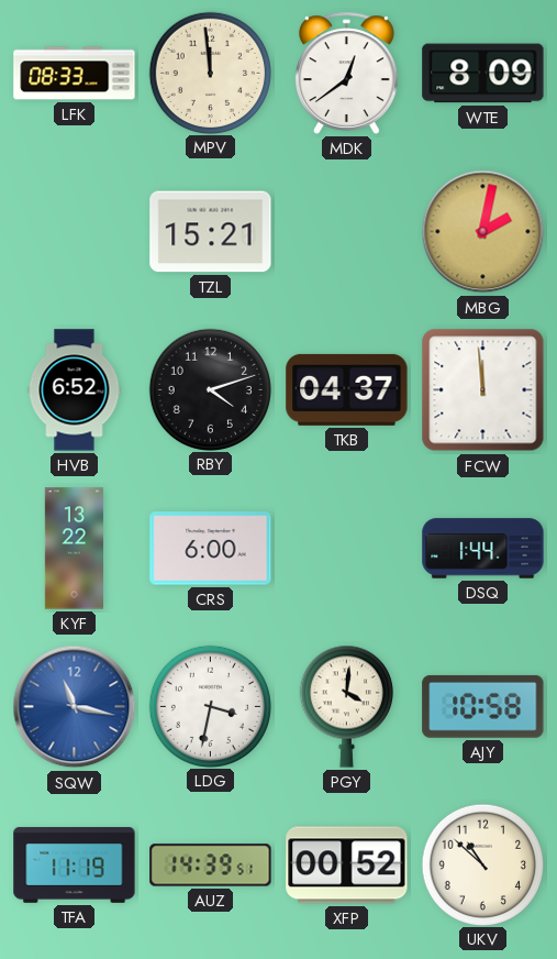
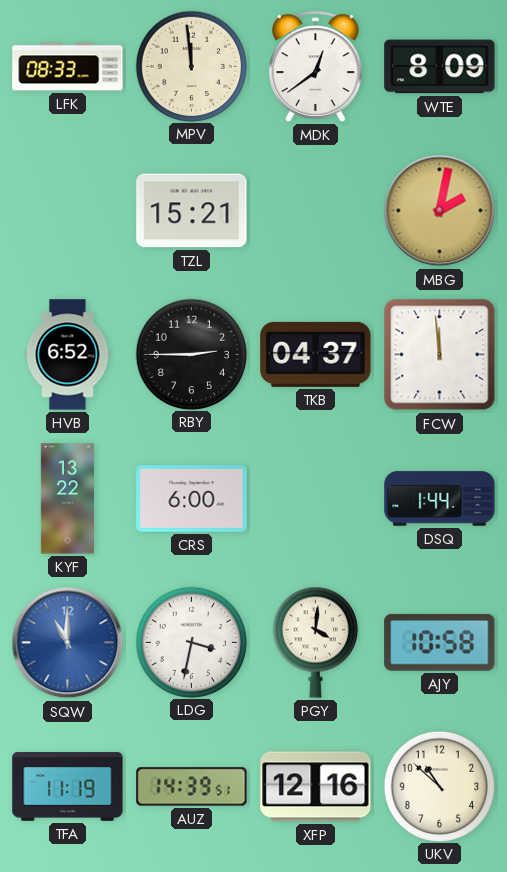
RBY: 4:12 -> 2:45 (191, 354)
SQW: 11:17 -> 11:00 (68, 643)
XFP: 00:52 -> 12:16 (316, 787)
